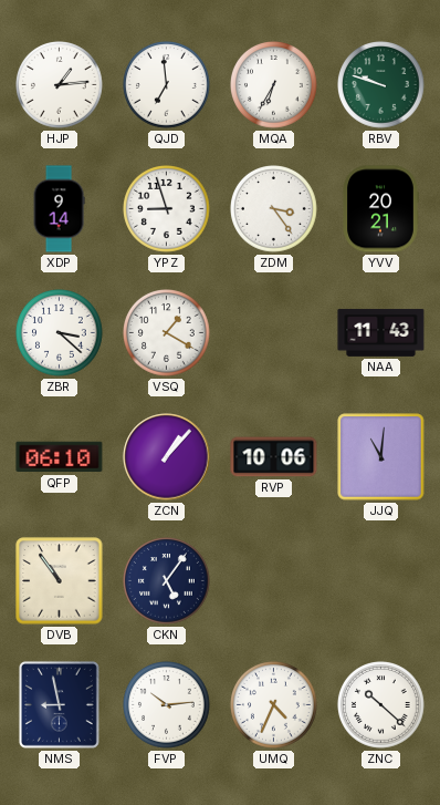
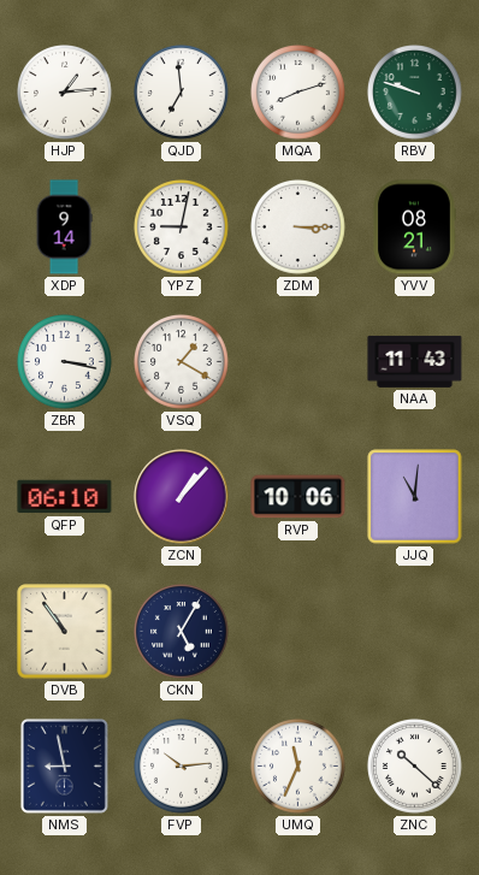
MQA: 6:35 -> 8:12 (298, 93)
YPZ: 8:57 -> 9:02 (182, 227)
ZDM: 3:24 -> 3:15 (298, 227)
YVV: 20:21 -> 08:21 (414, 227)
ZBR: 3:22 -> 3:17 (65, 362)
CKN: 5:06 -> 5:05 (182, 632)
UMQ: 4:34 -> 11:34 (298, 767)
